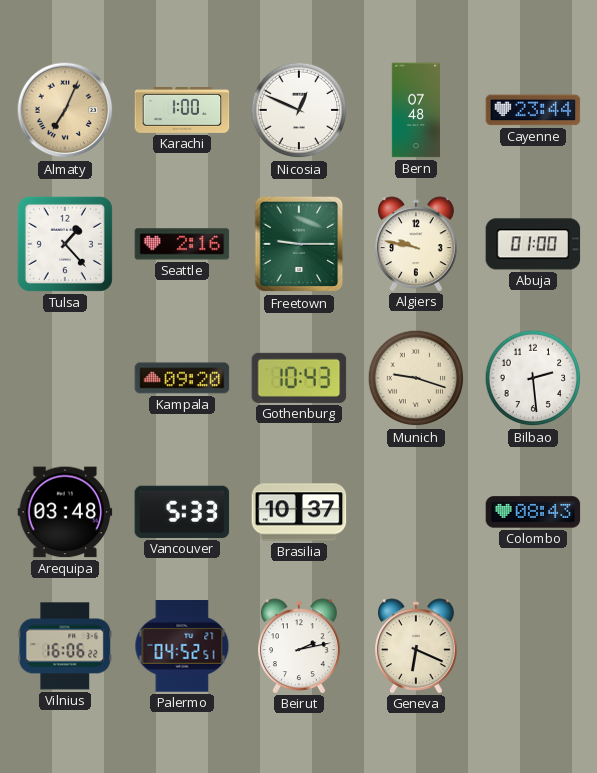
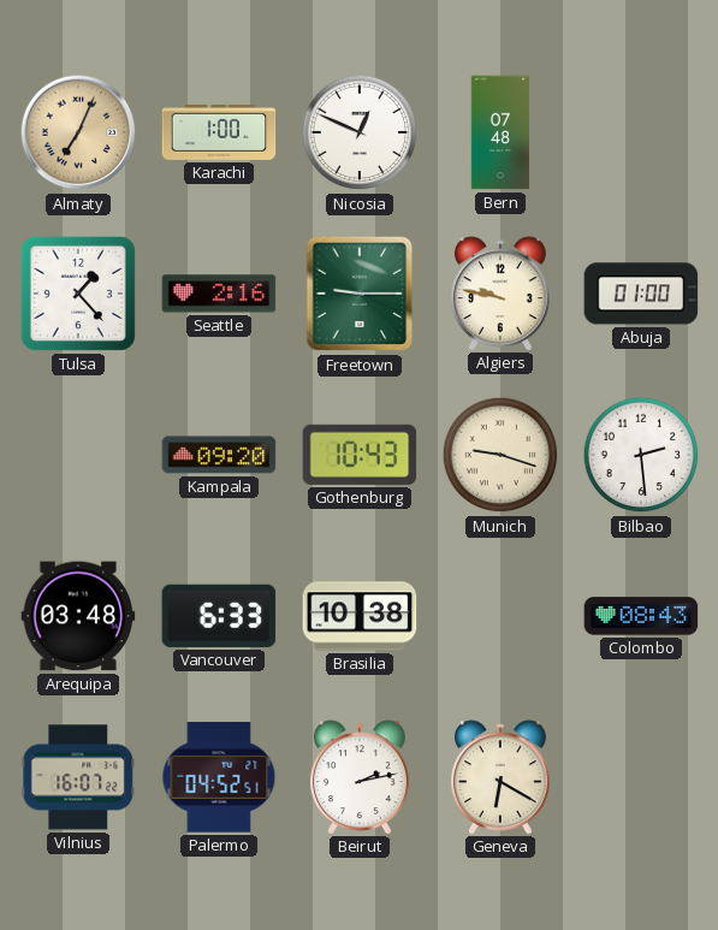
Cayenne: 23:44 -> none (533, 110)
Vancouver: 5:33 -> 6:33 (219, 616)
Brasilia: 10:37 -> 10:38 (360, 616)
Vilnius: 16:06 -> 16:07 (78, 777)
Geneva: 6:19 -> 6:20 (502, 777)
